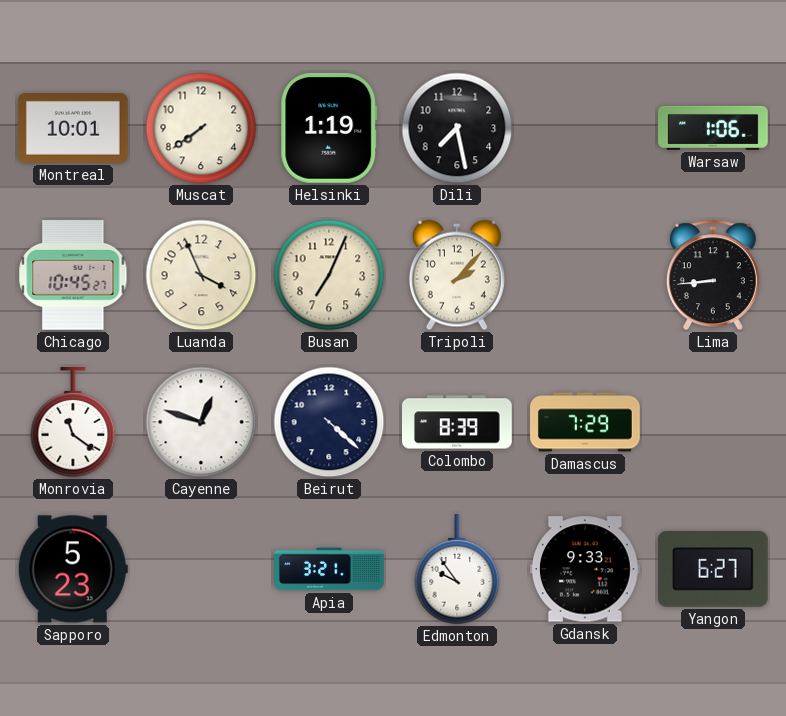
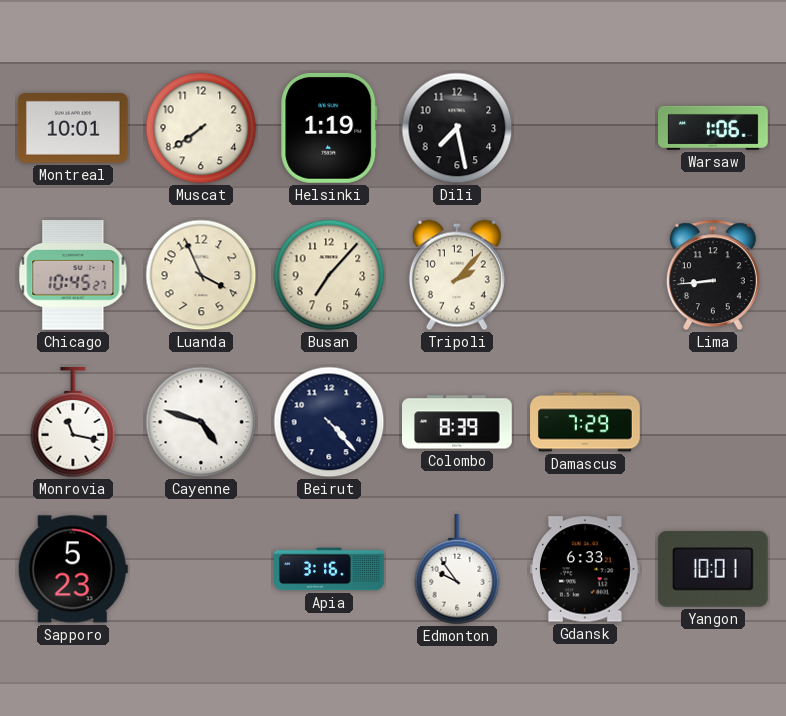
Busan: 7:04 -> 7:07 (329, 275)
Monrovia: 11:21 -> 11:17 (73, 423)
Cayenne: 12:48 -> 4:48 (201, 422)
Beirut: 4:22 -> 4:23 (329, 422)
Apia: 3:21 -> 3:16 (329, 569)
Gdansk: 9:33 -> 6:33 (585, 569)
Yangon: 6:27 -> 10:01 (713, 570)
